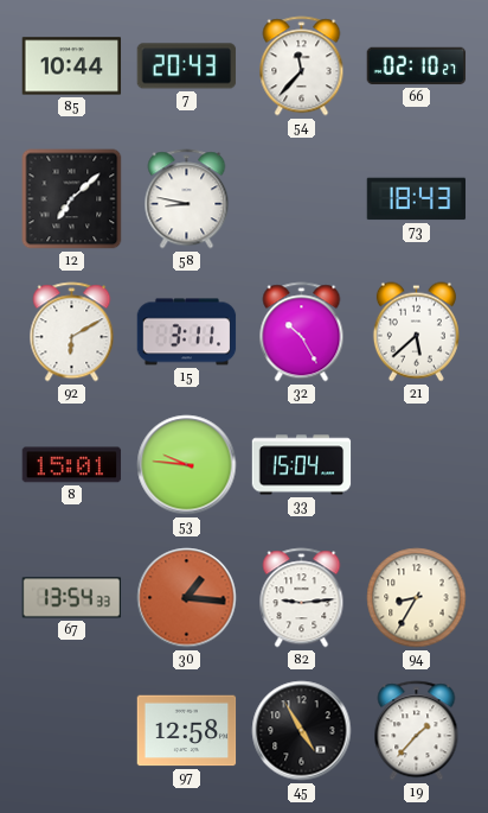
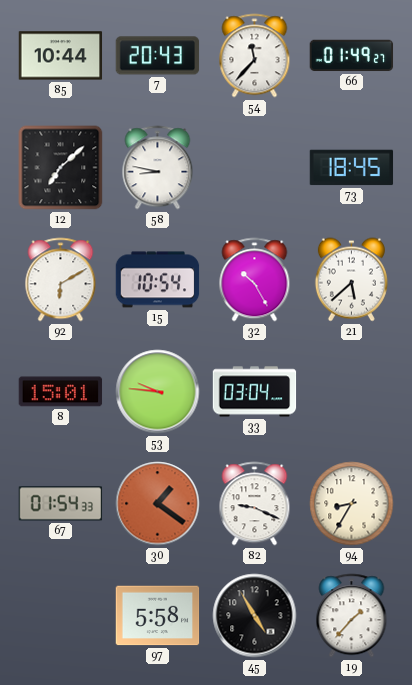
66: 02:10 -> 01:49 (352, 56)
73: 18:43 -> 18:45 (352, 168)
15: 3:11 -> 10:54 (158, 280)
33: 15:04 -> 03:04 (255, 392)
67: 13:54 -> 01:54 (61, 504)
30: 1:16 -> 1:21 (158, 504)
82: 9:14 -> 9:19 (255, 504)
97: 12:58 -> 5:58 (158, 616)
